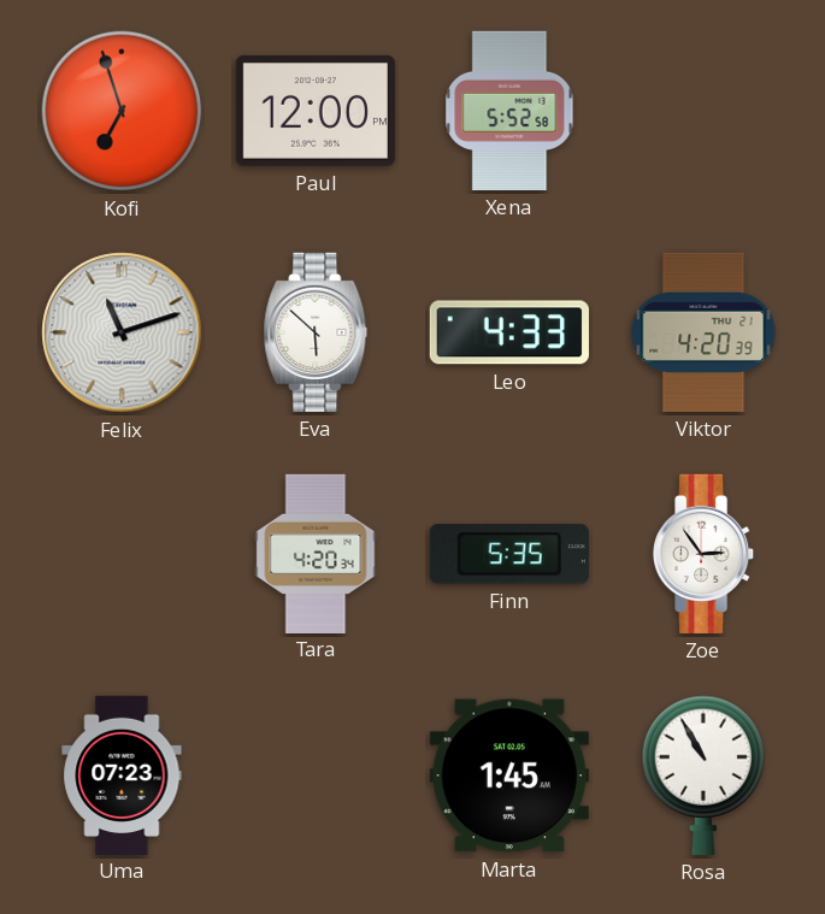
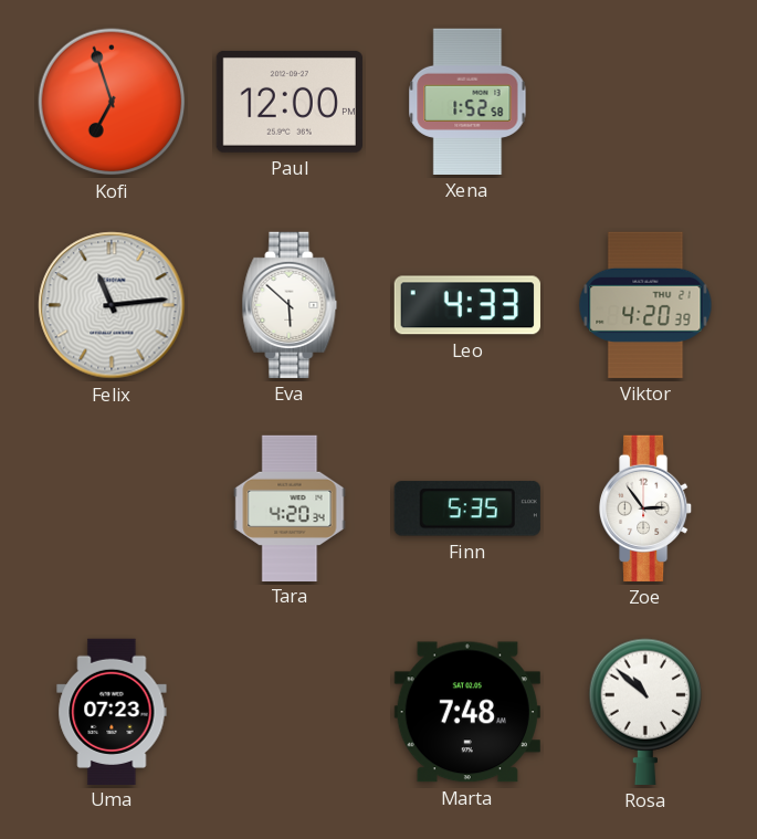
Xena: 5:52 -> 1:52 (467, 102)
Felix: 11:12 -> 11:14 (112, 305)
Marta: 1:45 -> 7:48 (467, 712)
Rosa: 10:55 -> 10:52 (645, 712)
